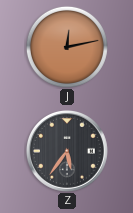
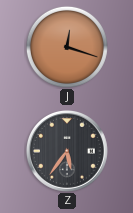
J: 12:13 -> 12:18 (67, 47)
